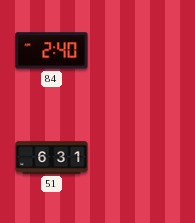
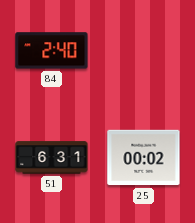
25: none -> 00:02 (144, 158)
